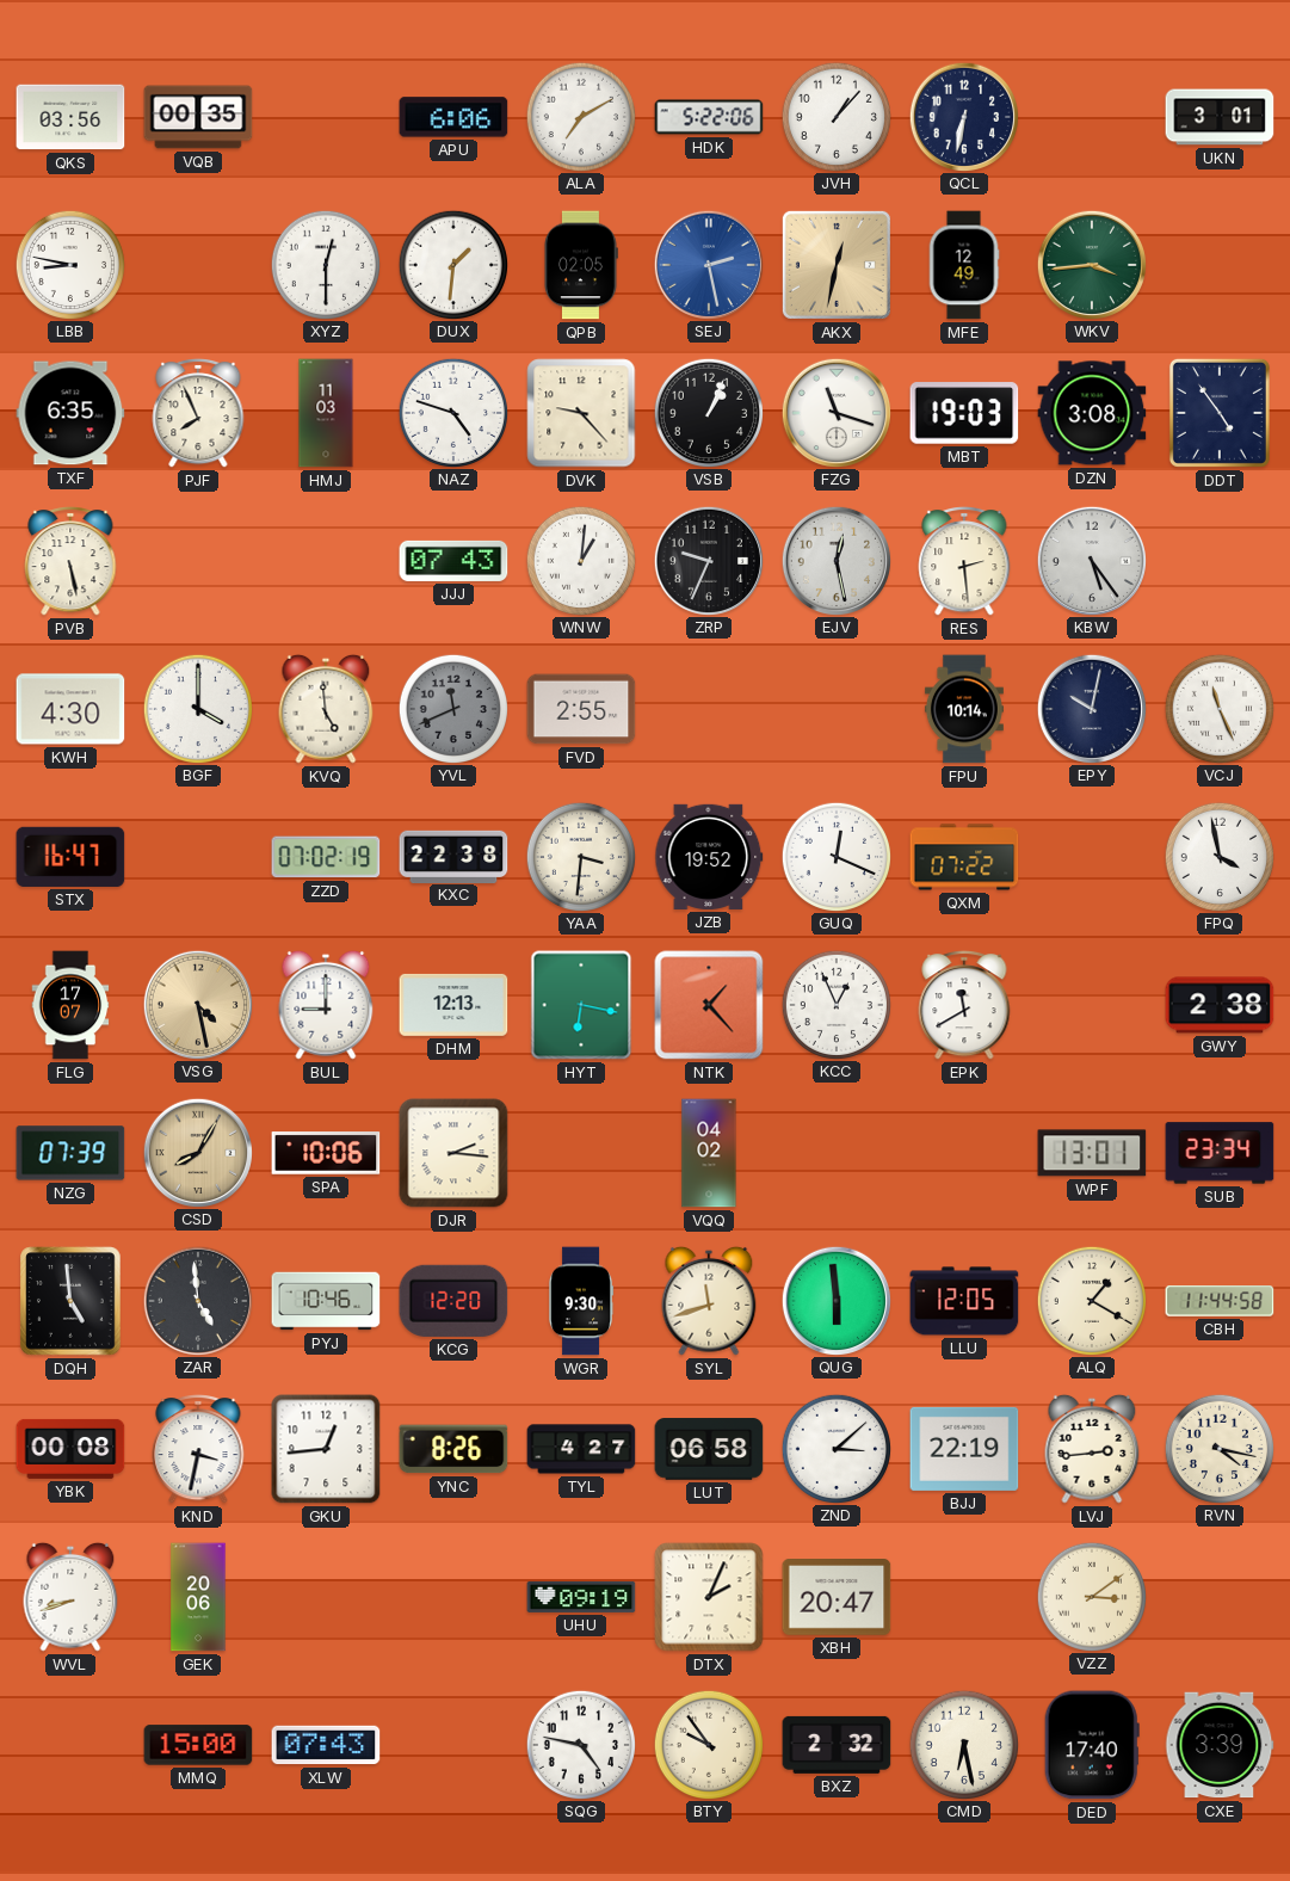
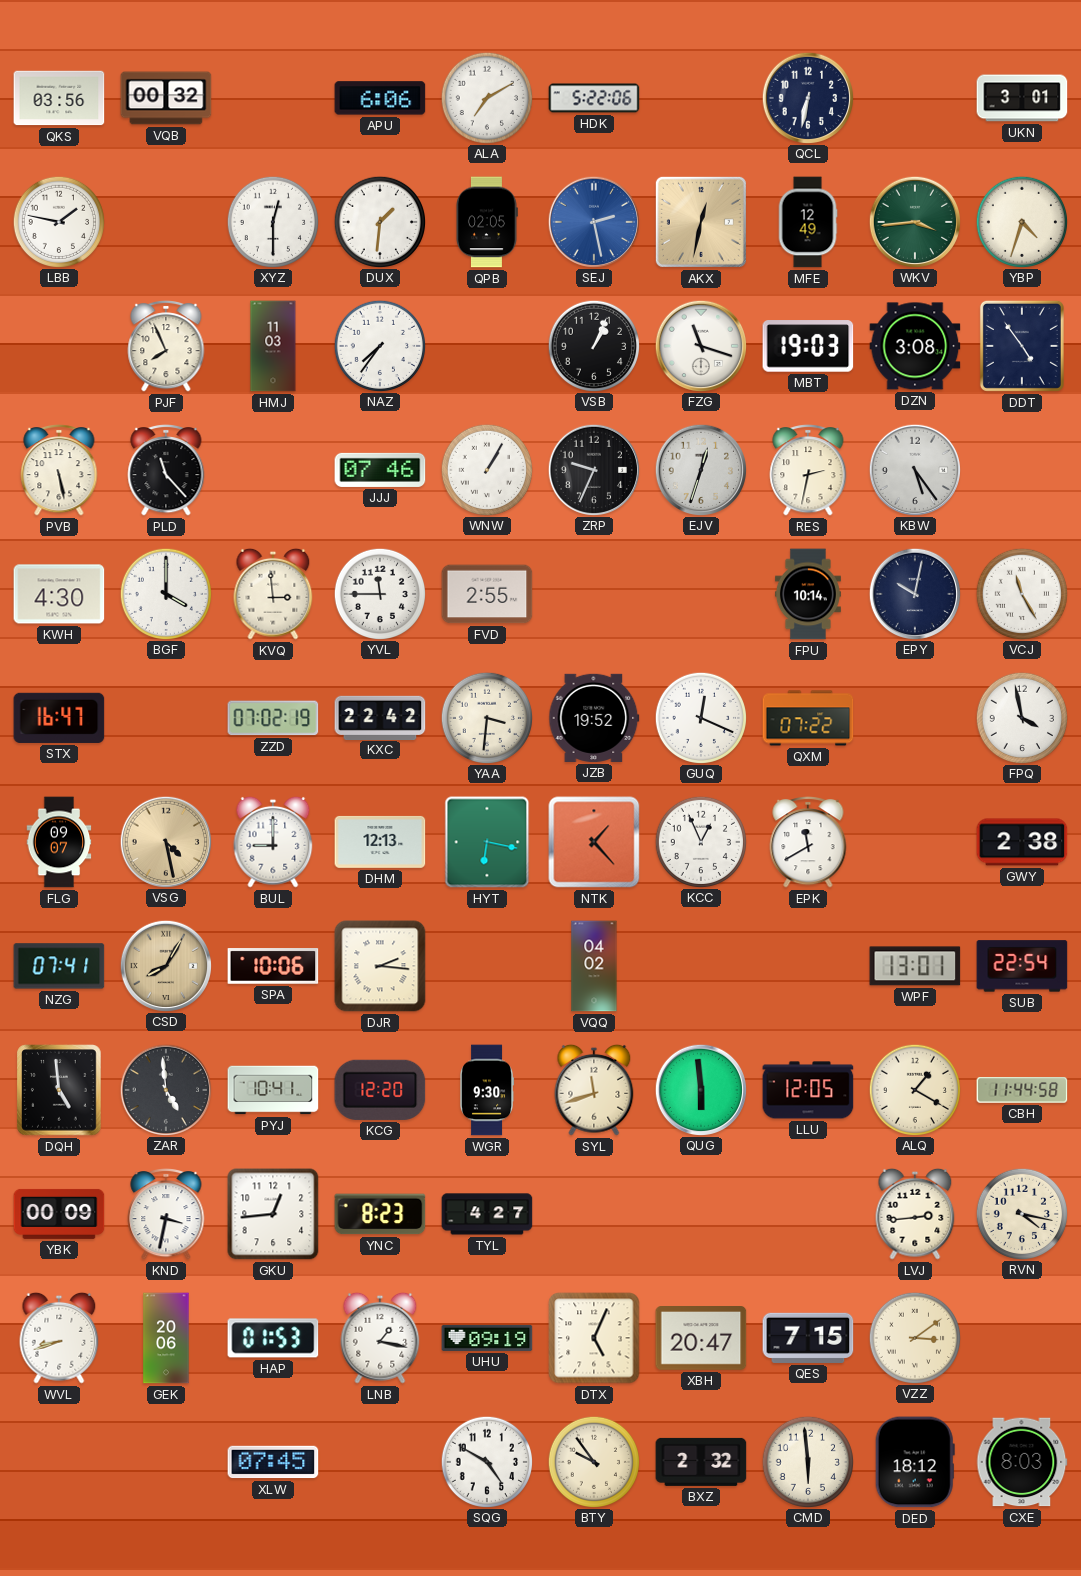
VQB: 00:35 -> 00:32 (166, 98)
JVH: 1:07 -> none (835, 116)
LBB: 8:47 -> 1:47 (58, 221)
YBP: none -> 4:33 (1021, 221)
TXF: 6:35 -> none (70, 413)
NAZ: 4:48 -> 7:36 (379, 345)
DVK: 9:23 -> none (581, 413)
PLD: none -> 11:23 (166, 471)
JJJ: 07:43 -> 07:46 (380, 470)
WNW: 1:01 -> 1:05 (486, 469)
EJV: 12:28 -> 12:33 (700, 469)
RES: 2:29 -> 2:32 (808, 471)
KVQ: 4:59 -> 2:59 (273, 594)
YVL: 11:41 -> 11:45 (379, 593)
YVL dial: grey -> white (379, 593)
VCJ: 11:26 -> 11:25 (1021, 593)
KXC: 22:38 -> 22:42 (380, 717)
FLG: 17:07 -> 09:07 (59, 842)
NZG: 07:39 -> 07:41 (59, 966)
SUB: 23:34 -> 22:54 (1022, 966)
PYJ: 10:46 -> 10:41 (273, 1090)
YBK: 00:08 -> 00:09 (59, 1214)
YNC: 8:26 -> 8:23 (380, 1214)
LUT: 06:58 -> none (709, 1449)
ZND: 3:08 -> none (835, 1448)
BJJ: 22:19 -> none (964, 1449)
HAP: none -> 01:53 (273, 1338)
LNB: none -> 1:17 (380, 1338)
DTX: 2:04 -> 5:04 (594, 1338)
QES: none -> 7:15 (808, 1338)
MMQ: 15:00 -> none (198, 1745)
XLW: 07:43 -> 07:45 (273, 1462)
SQG: 4:47 -> 4:50 (486, 1461)
CMD: 6:28 -> 5:59 (807, 1461)
DED: 17:40 -> 18:12 (915, 1462)
CXE: 3:39 -> 8:03 (1022, 1462)
